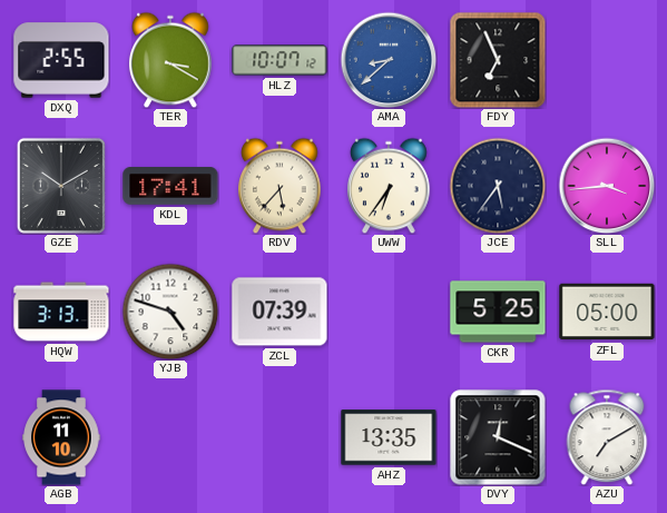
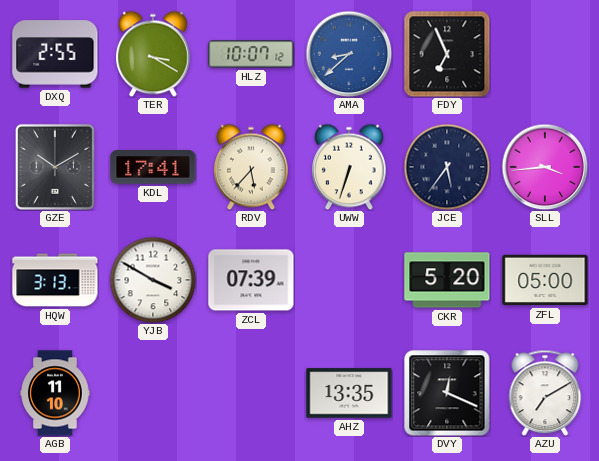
UWW: 6:36 -> 6:33 (349, 167)
YJB: 4:48 -> 3:50 (153, 280)
CKR: 5:25 -> 5:20 (447, 280)
